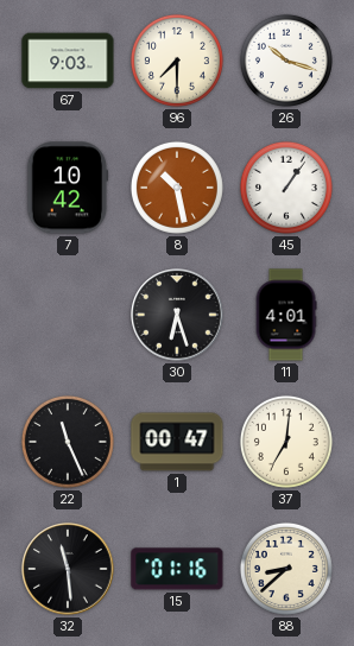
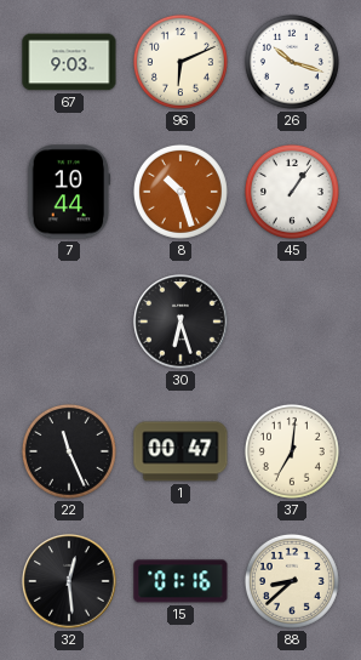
96: 7:30 -> 6:11 (180, 62)
7: 10:42 -> 10:44 (69, 192)
8: 10:28 -> 10:27 (180, 192)
11: 4:01 -> none (286, 315)
32: 11:29 -> 12:29 (69, 581)
